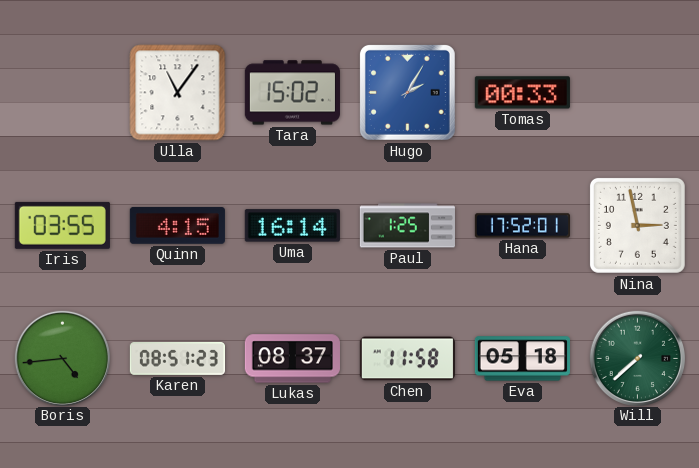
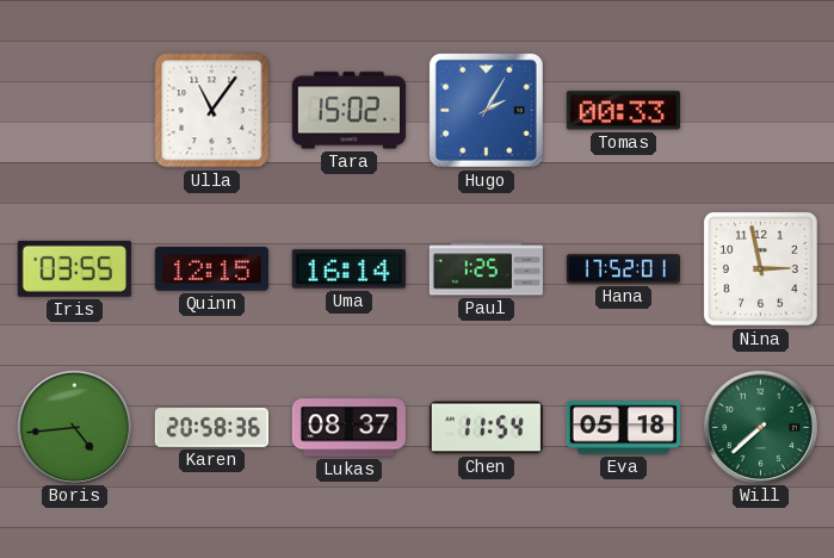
Quinn: 4:15 -> 12:15 (211, 269)
Karen: 08:51 -> 20:58 (211, 428)
Chen: 11:58 -> 11:54 (486, 428)
